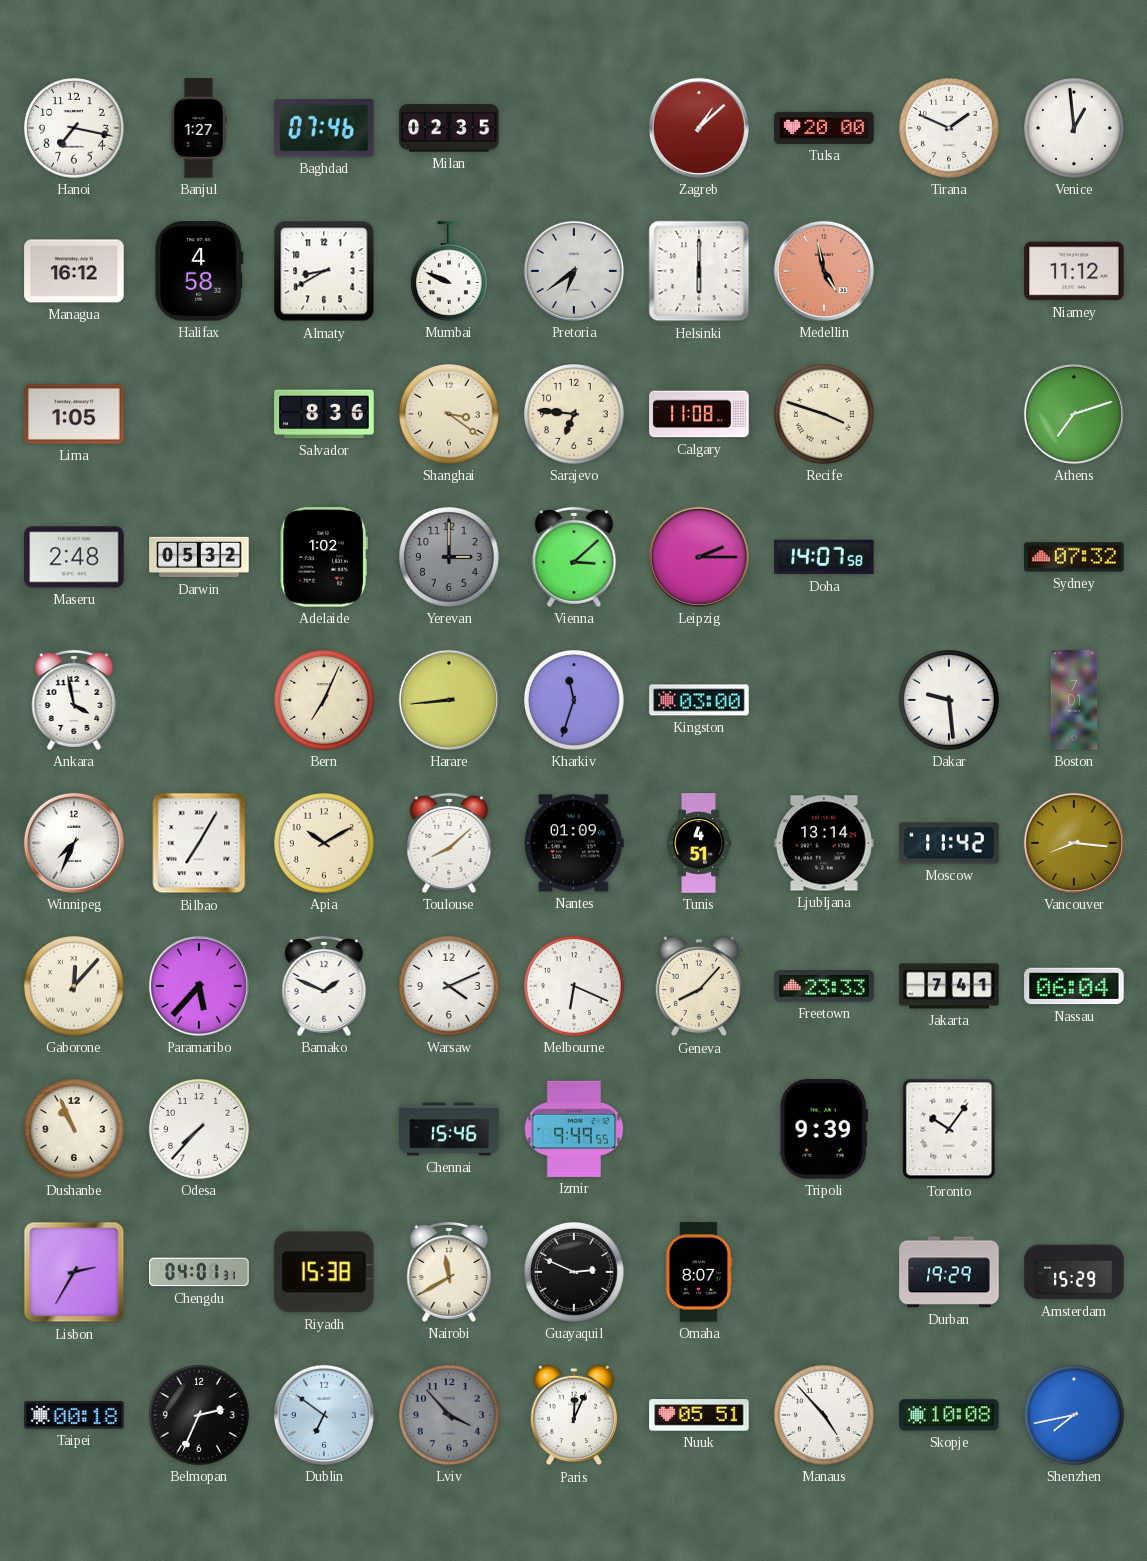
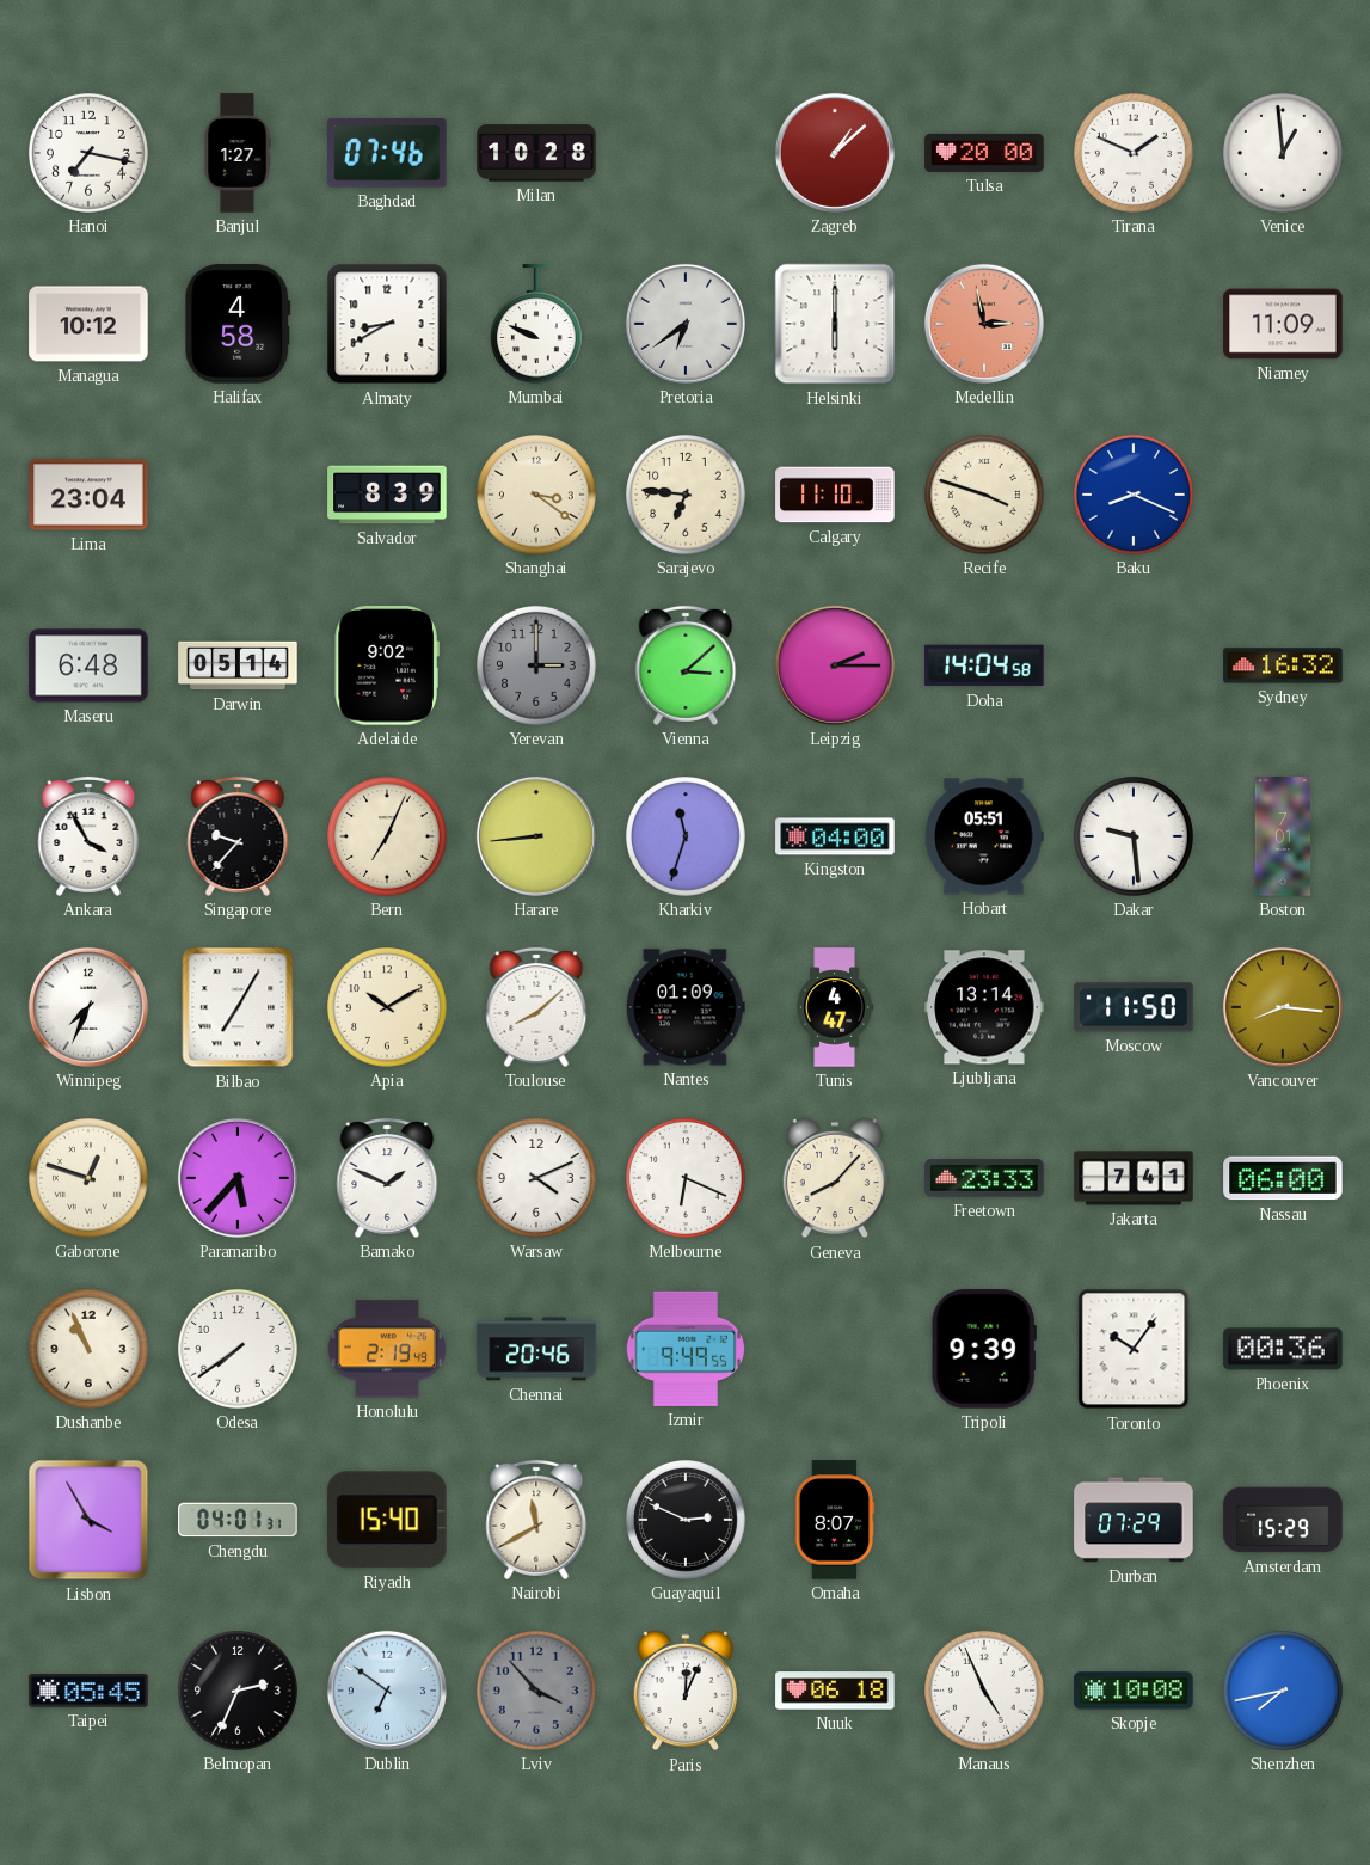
Milan: 02:35 -> 10:28 (536, 153)
Managua: 16:12 -> 10:12 (88, 324)
Medellin: 4:58 -> 2:58 (984, 324)
Niamey: 11:12 -> 11:09 (1283, 324)
Lima: 1:05 -> 23:04 (88, 495)
Salvador: 8:36 -> 8:39 (387, 495)
Calgary: 11:08 -> 11:10 (835, 495)
Baku: none -> 8:19 (1135, 496)
Athens: 7:12 -> none (1074, 414)
Maseru: 2:48 -> 6:48 (88, 665)
Darwin: 05:32 -> 05:14 (238, 665)
Adelaide: 1:02 -> 9:02 (387, 665)
Doha: 14:07 -> 14:04 (984, 665)
Sydney: 07:32 -> 16:32 (1283, 665)
Ankara: 3:58 -> 3:55 (88, 836)
Singapore: none -> 9:37 (238, 836)
Kingston: 03:00 -> 04:00 (835, 836)
Hobart: none -> 05:51 (984, 836)
Tunis: 4:51 -> 4:47 (834, 1007)
Moscow: 11:42 -> 11:50 (1134, 1007)
Gaborone: 12:07 -> 12:48 (90, 1179)
Nassau: 06:04 -> 06:00 (1283, 1178)
Odesa: 7:37 -> 7:39 (239, 1350)
Honolulu: none -> 2:19 (387, 1349)
Chennai: 15:46 -> 20:46 (536, 1349)
Phoenix: none -> 00:36 (1283, 1349)
Lisbon: 2:35 -> 3:55 (88, 1520)
Riyadh: 15:38 -> 15:40 (387, 1520)
Durban: 19:29 -> 07:29 (1134, 1520)
Taipei: 00:18 -> 05:45 (88, 1691)
Nuuk: 05:51 -> 06:18 (835, 1691)
Manaus: 4:53 -> 4:56 (985, 1692)
